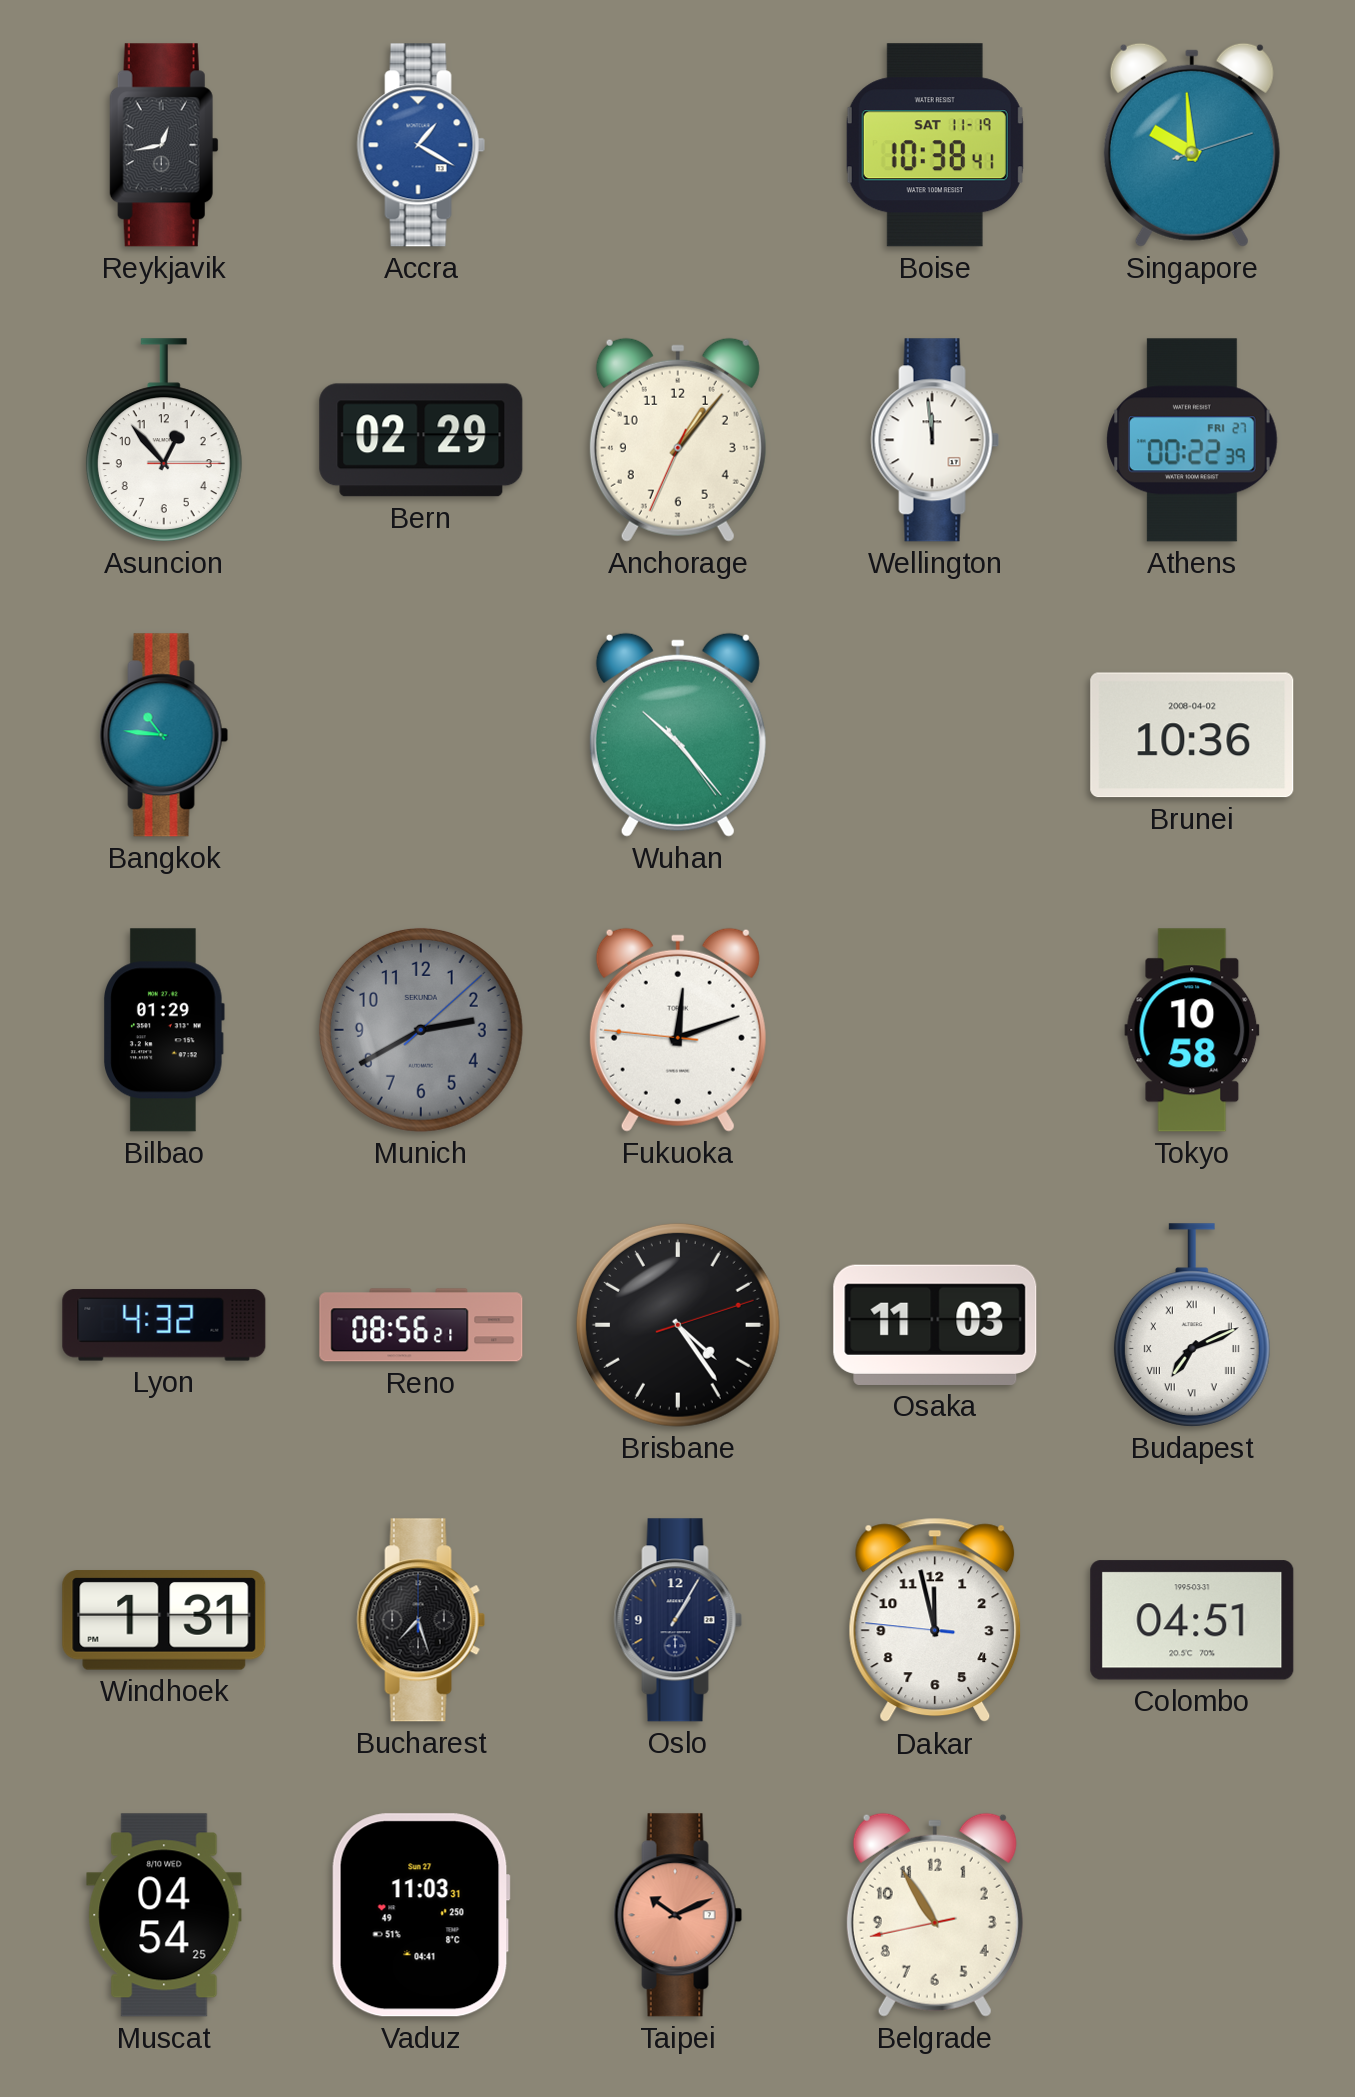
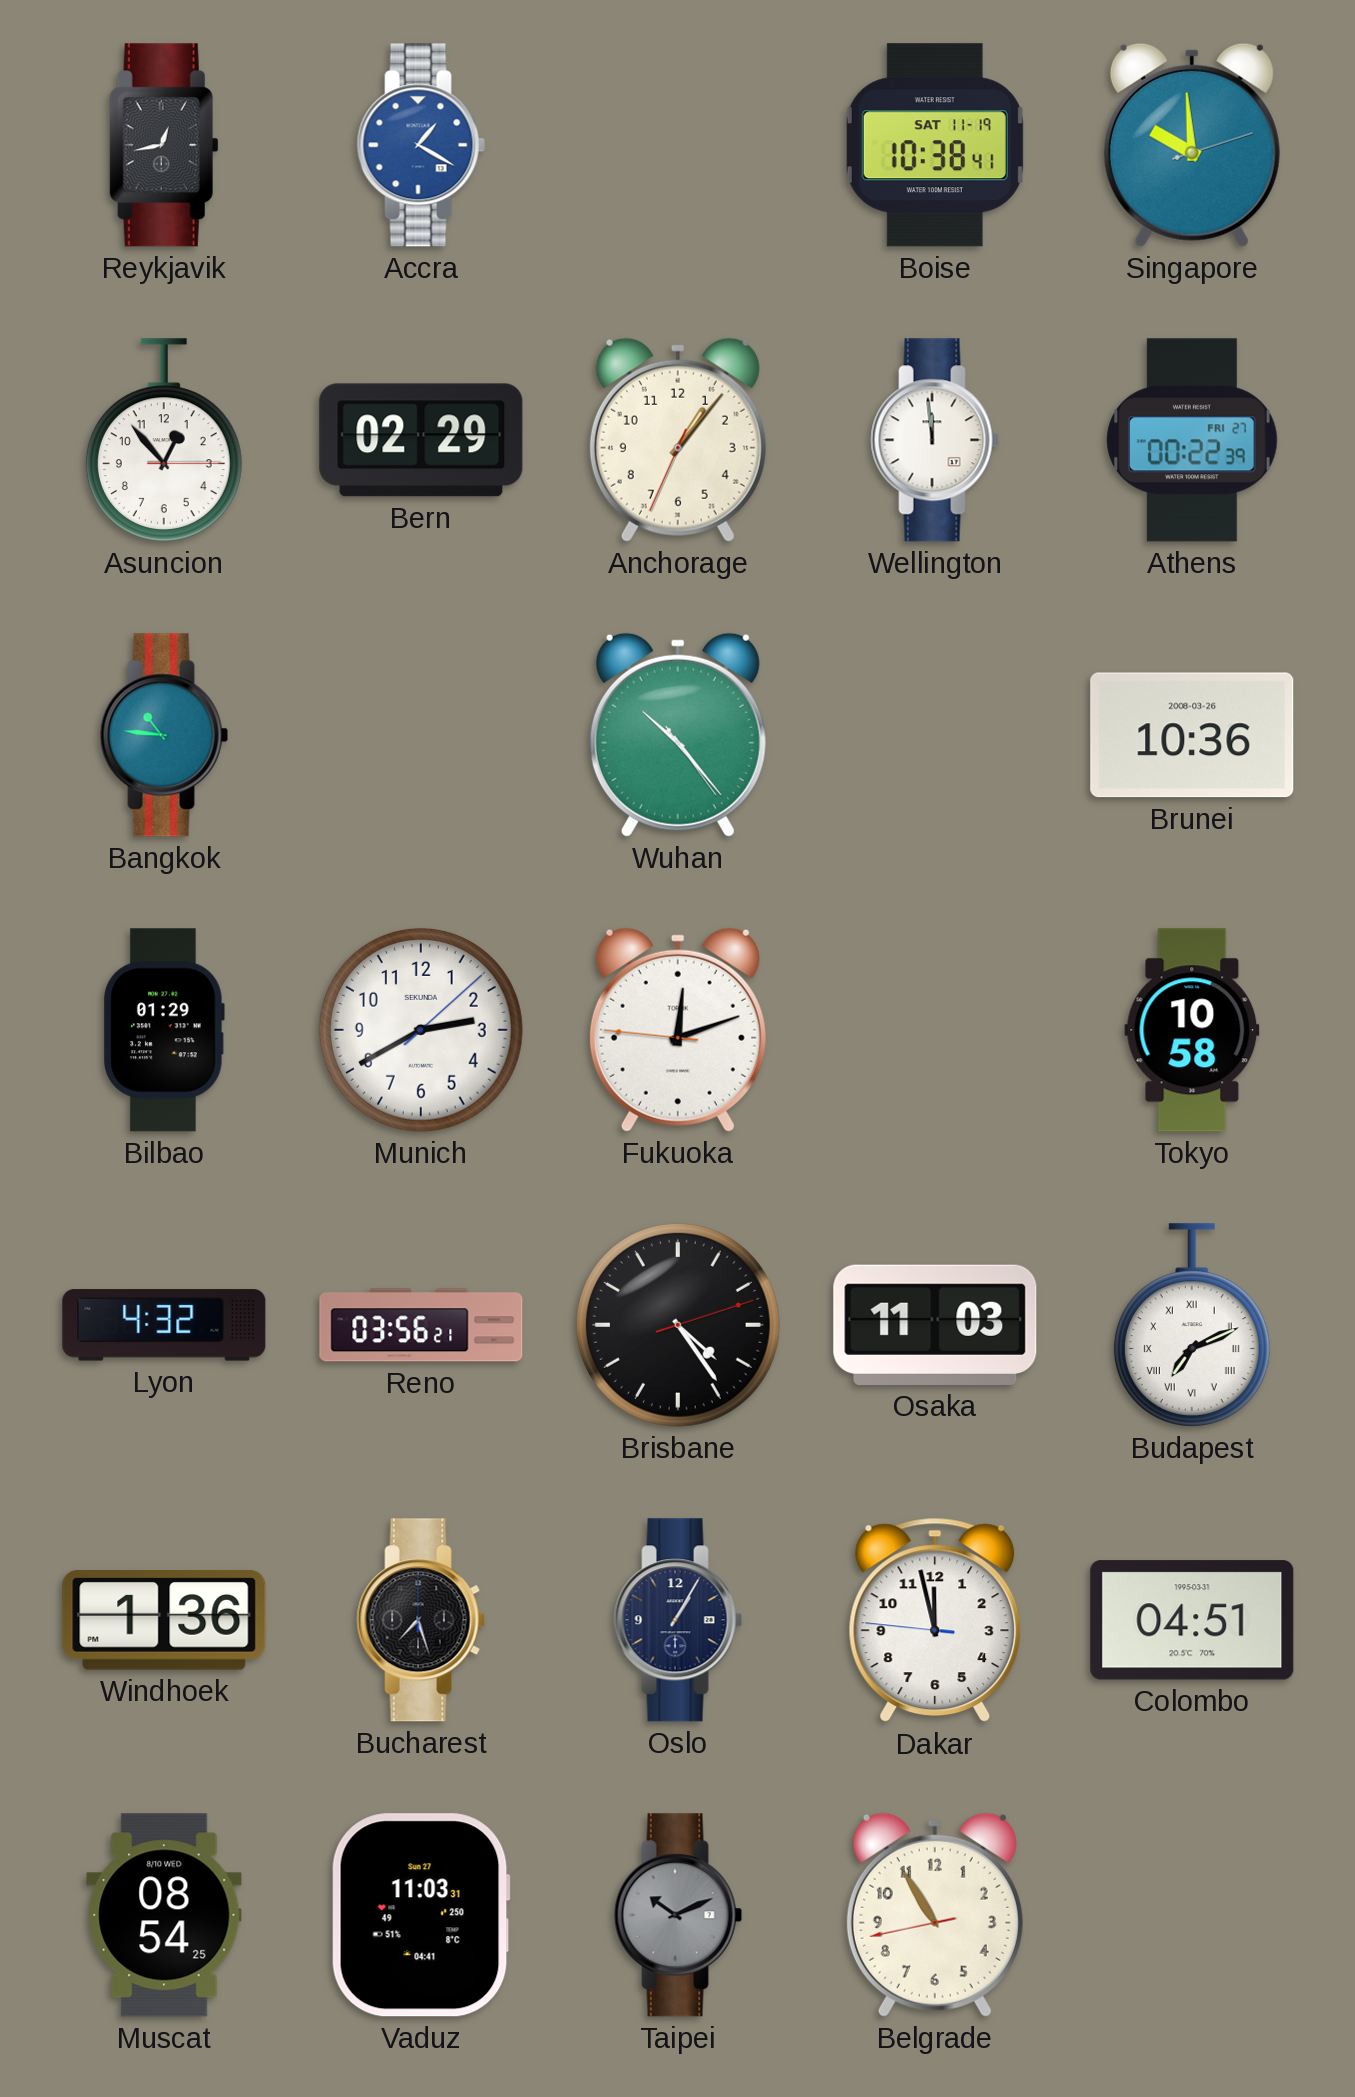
Brunei date: 2008-04-02 -> 2008-03-26 (1192, 735)
Munich dial: grey -> white (421, 1030)
Reno: 08:56 -> 03:56 (421, 1325)
Windhoek: 1:31 -> 1:36 (164, 1620)
Muscat: 04:54 -> 08:54 (164, 1915)
Taipei dial: salmon -> grey (678, 1915)
